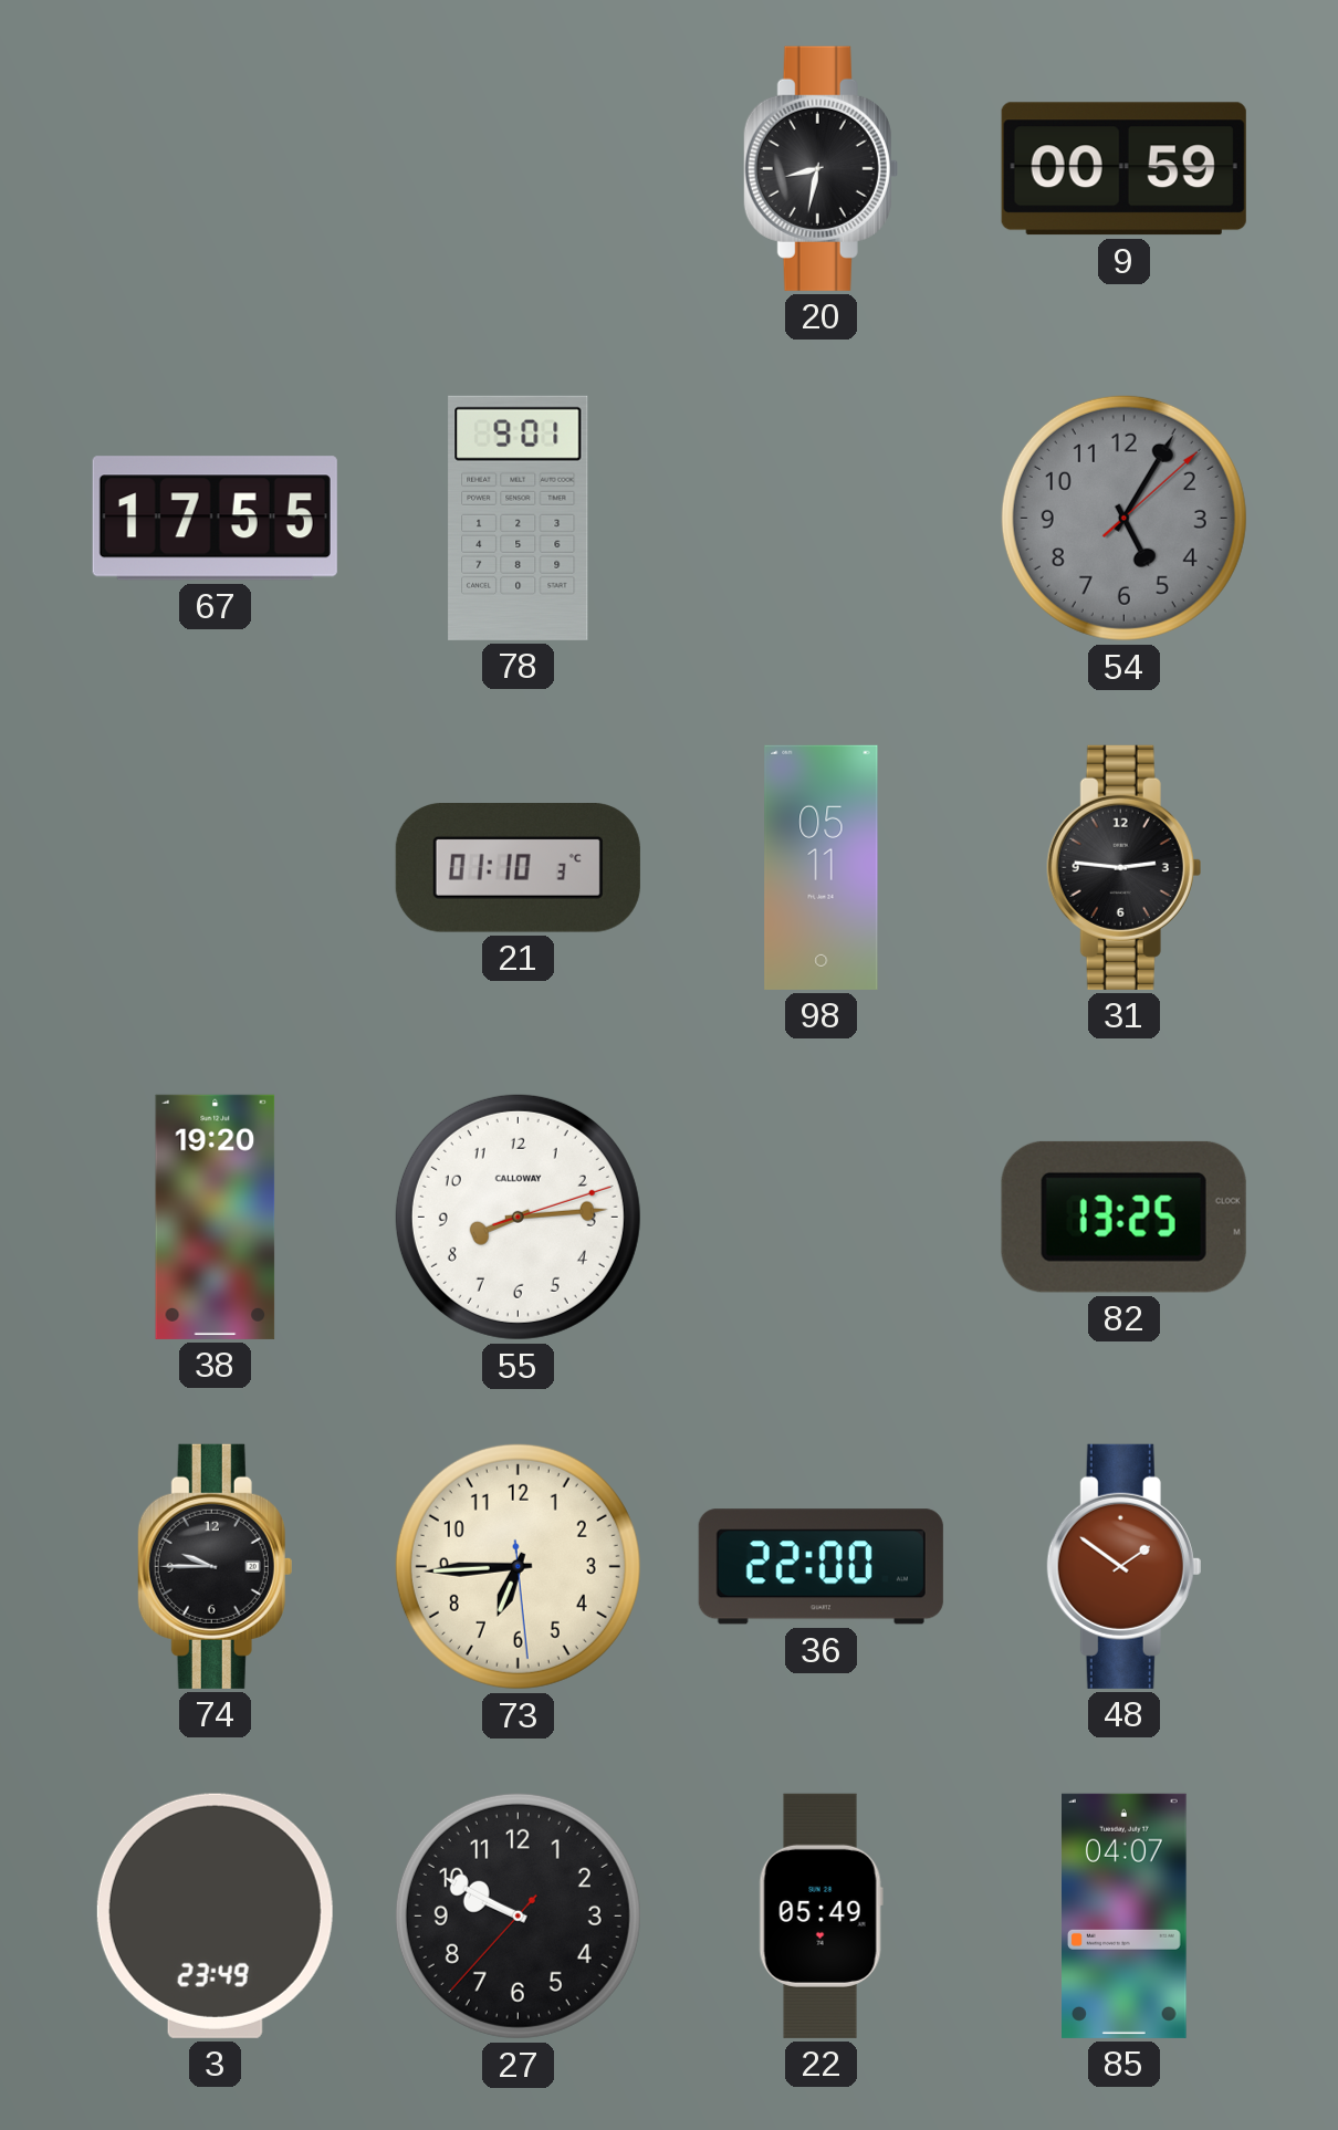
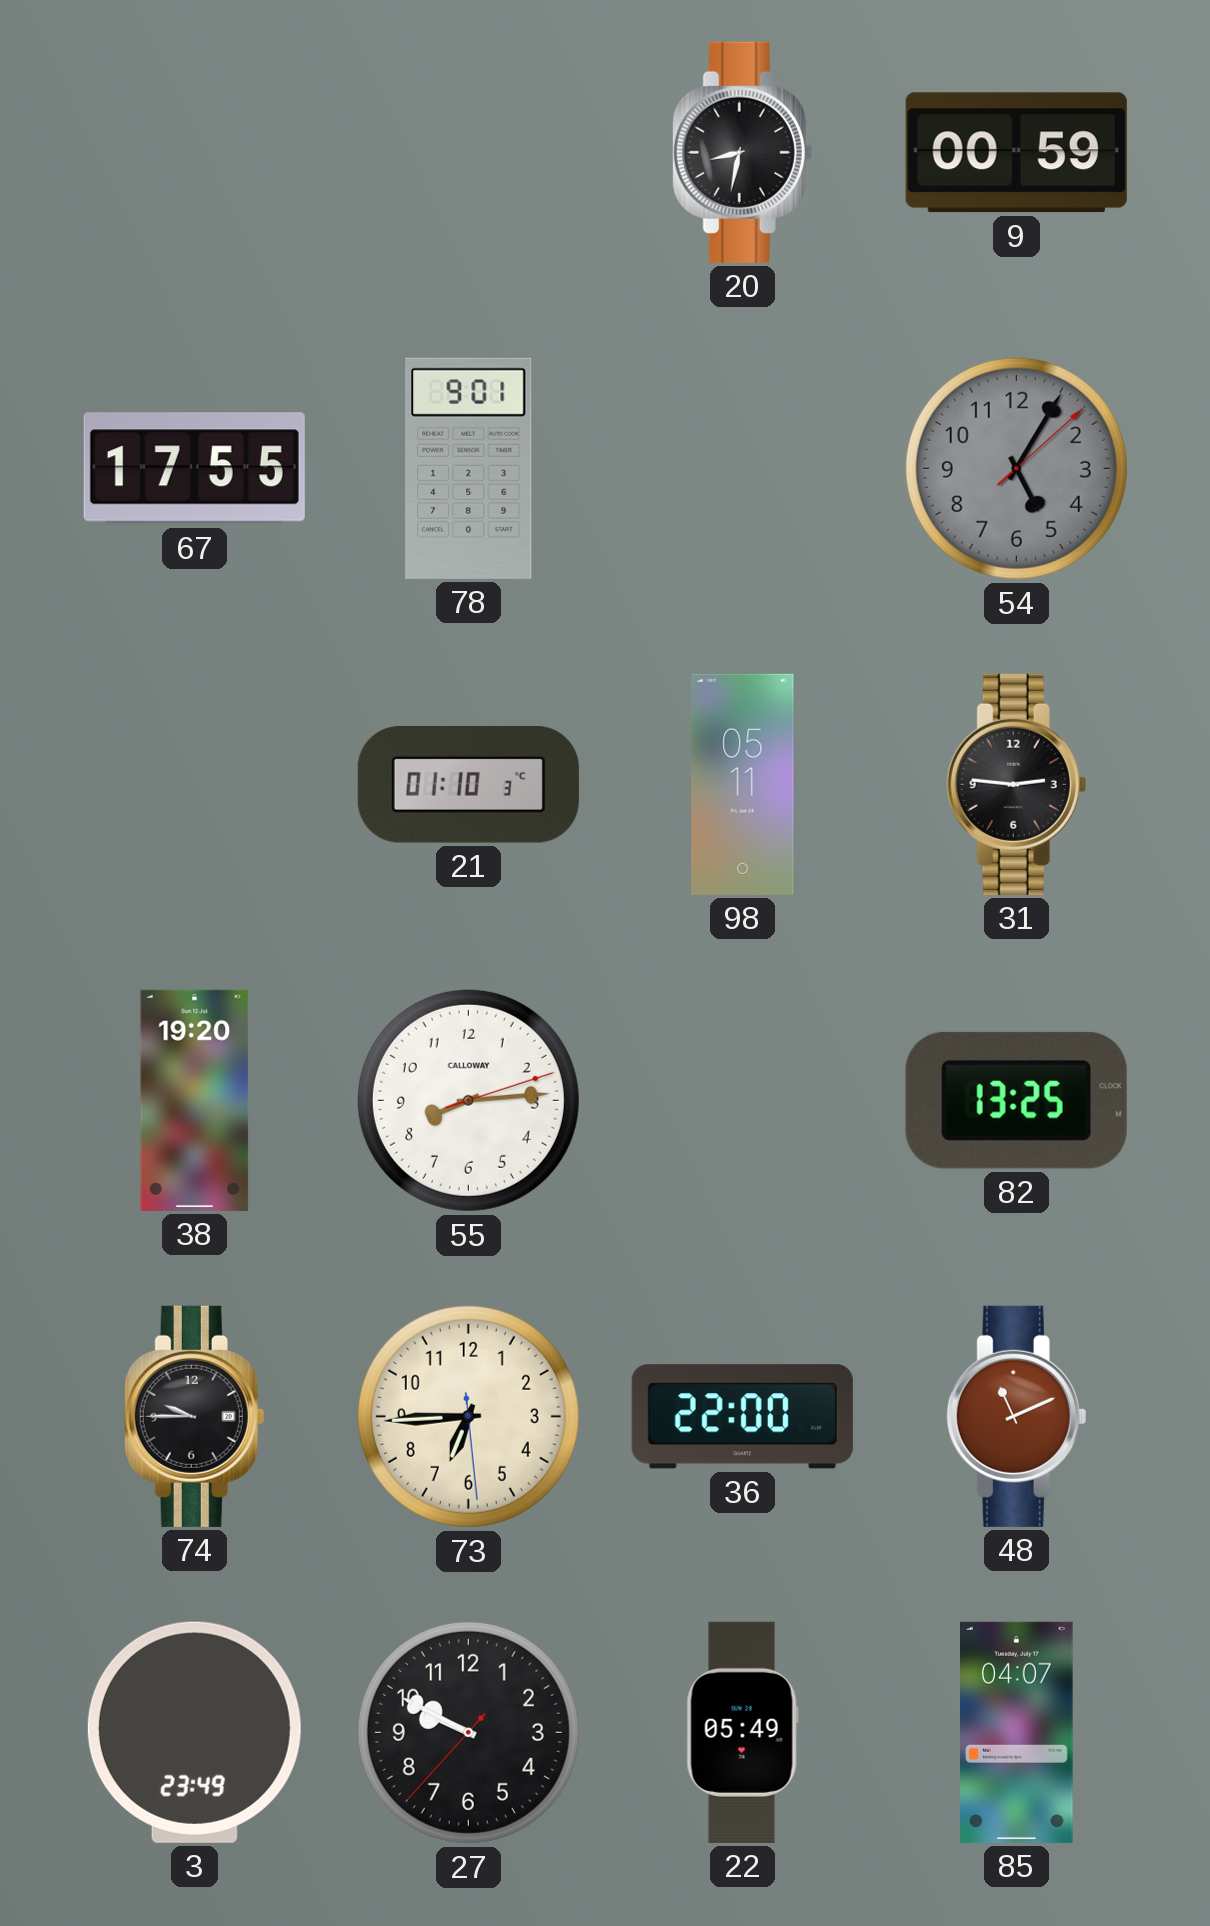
48: 1:51 -> 11:11 (1017, 1416)
